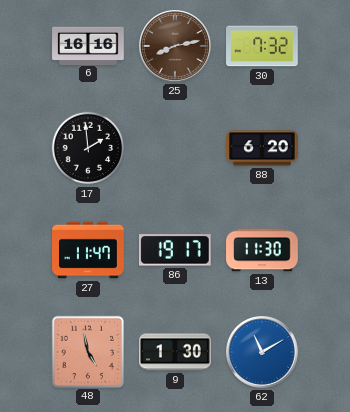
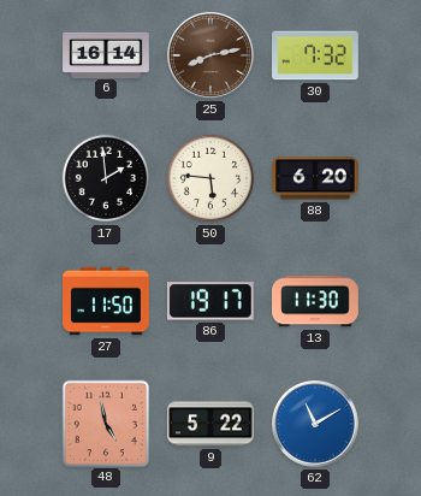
6: 16:16 -> 16:14 (106, 54)
50: none -> 5:46 (210, 178)
27: 11:47 -> 11:50 (106, 301)
9: 1:30 -> 5:22 (210, 424)
